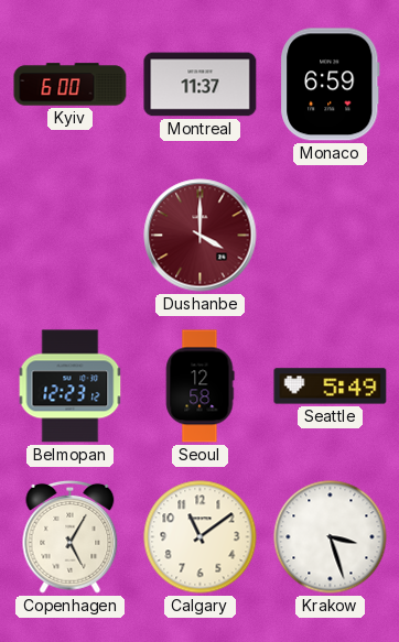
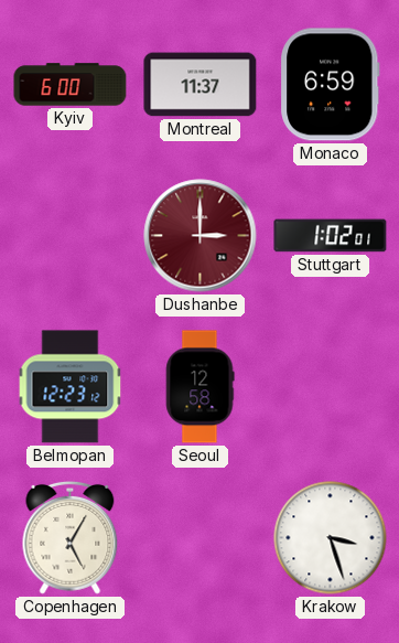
Dushanbe: 4:00 -> 3:00 (201, 236)
Stuttgart: none -> 1:02 (331, 236)
Seattle: 5:49 -> none (331, 387)
Calgary: 11:09 -> none (201, 537)
